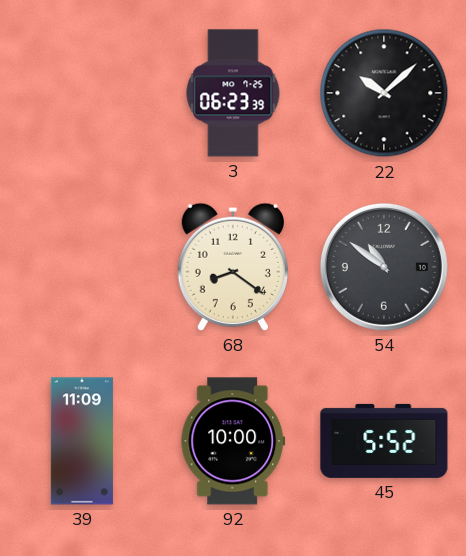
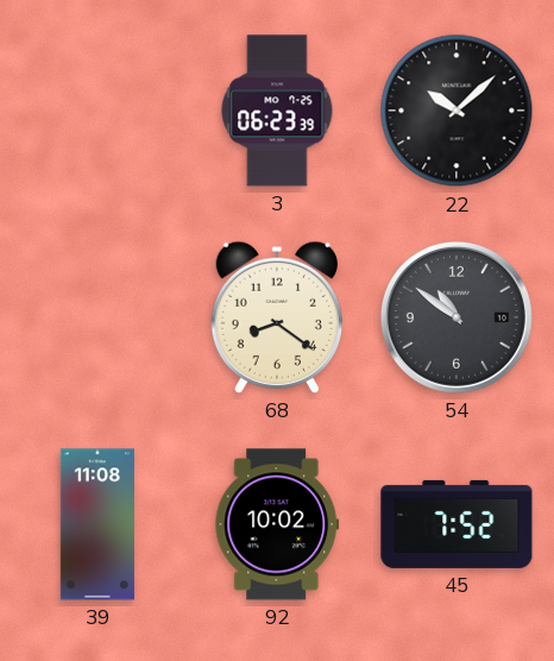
39: 11:09 -> 11:08 (97, 524)
92: 10:00 -> 10:02 (277, 524)
45: 5:52 -> 7:52 (457, 524)
